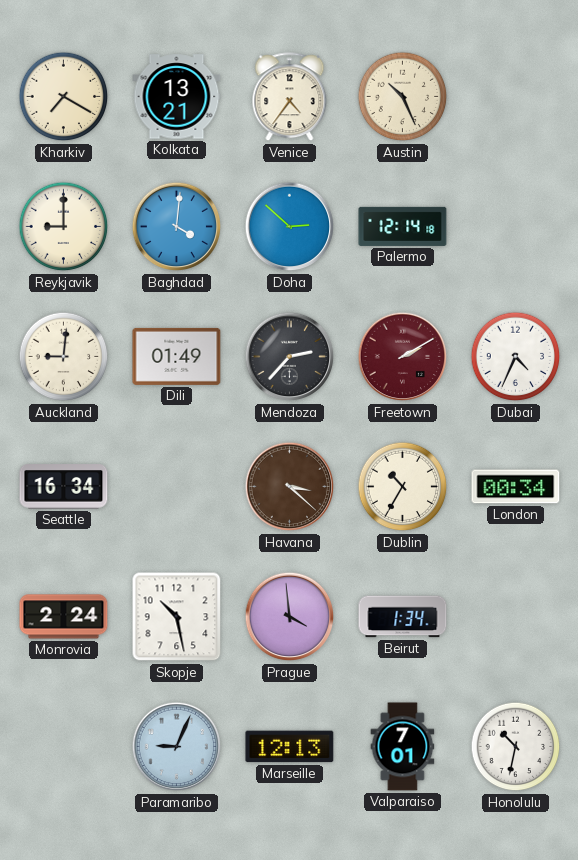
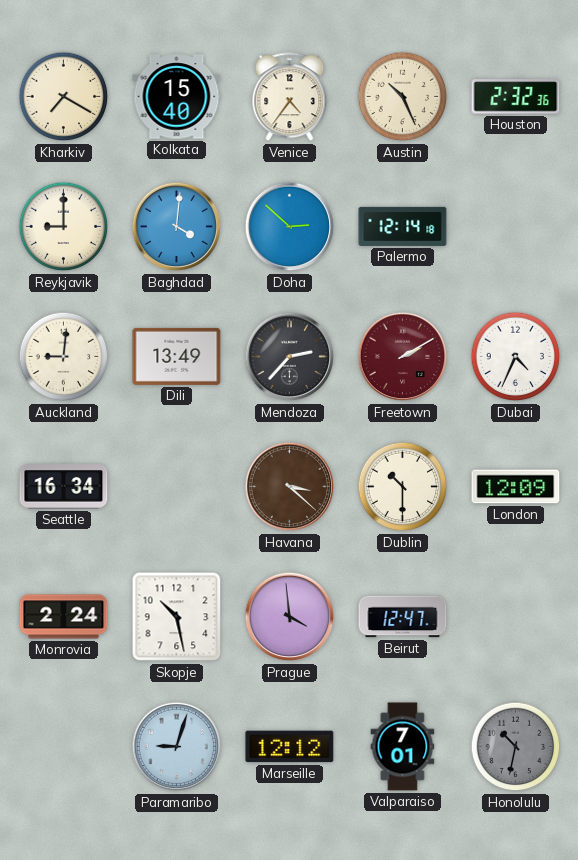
Kolkata: 13:21 -> 15:40 (177, 97)
Houston: none -> 2:32 (516, 97)
Dili: 01:49 -> 13:49 (177, 356)
Dublin: 10:35 -> 10:30 (403, 487)
London: 00:34 -> 12:09 (516, 487)
Beirut: 1:34 -> 12:47 (403, 617)
Paramaribo: 9:04 -> 9:03 (177, 747)
Marseille: 12:13 -> 12:12 (290, 747)
Honolulu dial: white -> grey (516, 747)
